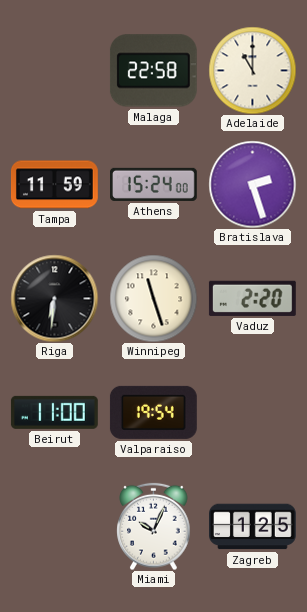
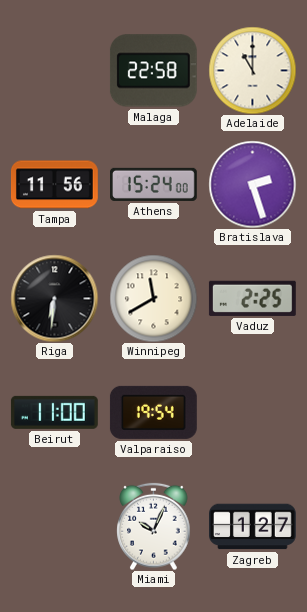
Tampa: 11:59 -> 11:56 (54, 185)
Winnipeg: 11:27 -> 11:40 (153, 298)
Vaduz: 2:20 -> 2:25 (252, 298)
Zagreb: 1:25 -> 1:27 (253, 527)
